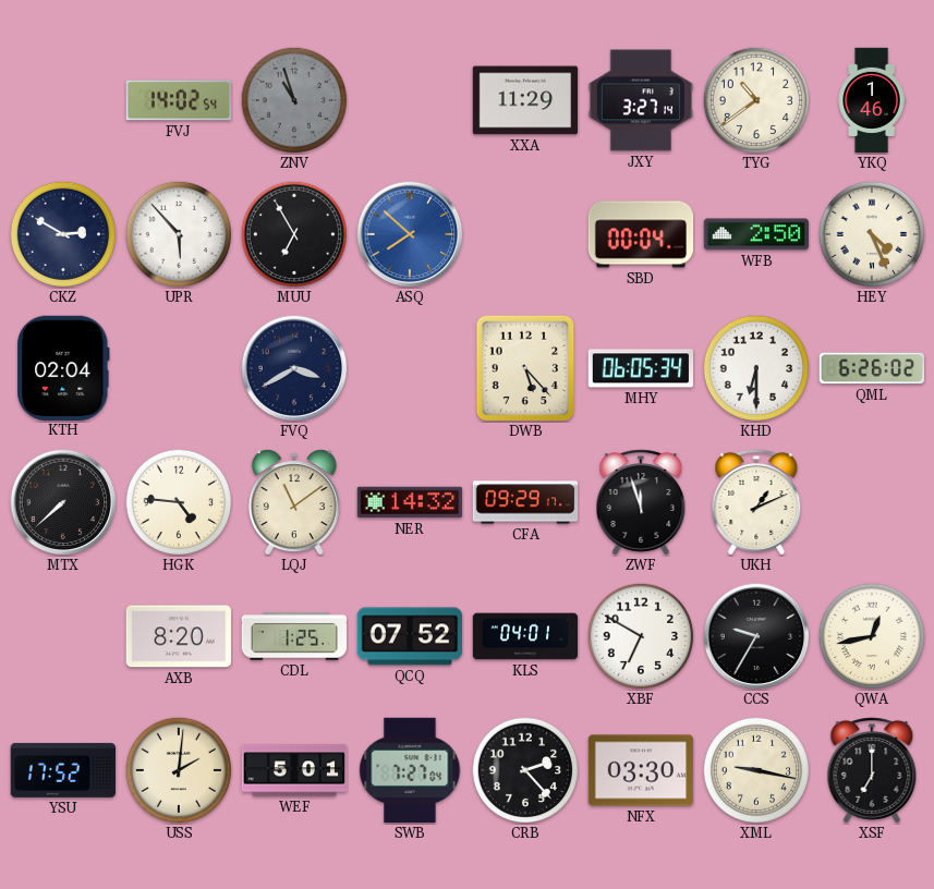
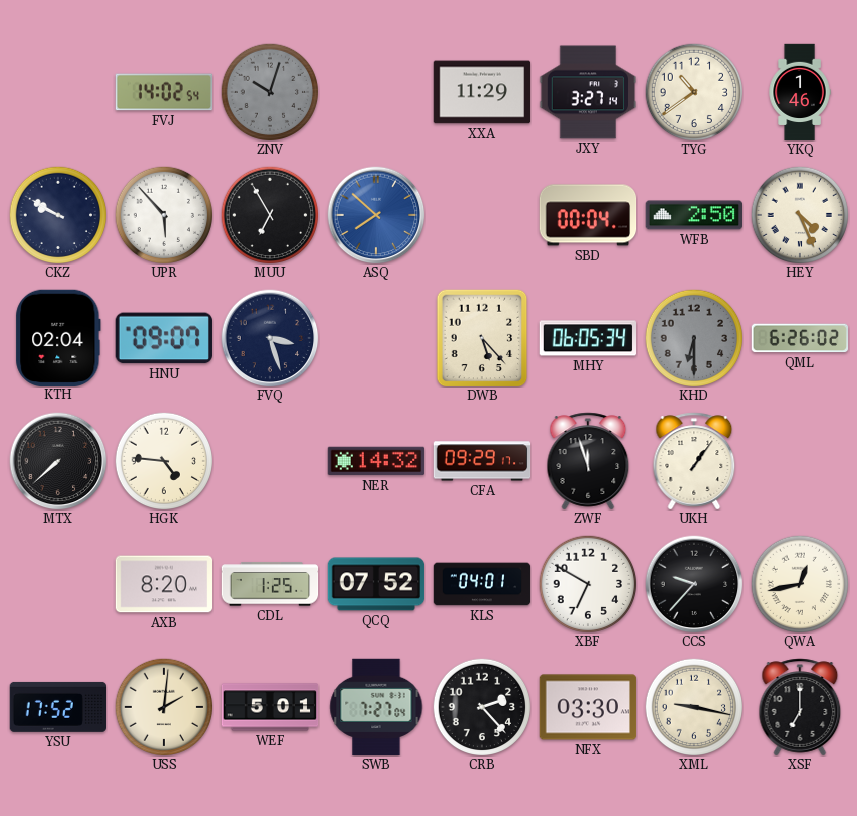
ZNV: 10:57 -> 10:03 (269, 91)
CKZ: 2:50 -> 9:50 (57, 214)
HNU: none -> 09:07 (164, 338)
FVQ: 3:40 -> 3:27 (270, 338)
KHD dial: white -> grey (693, 337)
LQJ: 11:09 -> none (294, 502)
UKH: 1:11 -> 1:06 (694, 461)
CCS: 9:35 -> 9:37 (694, 584)
